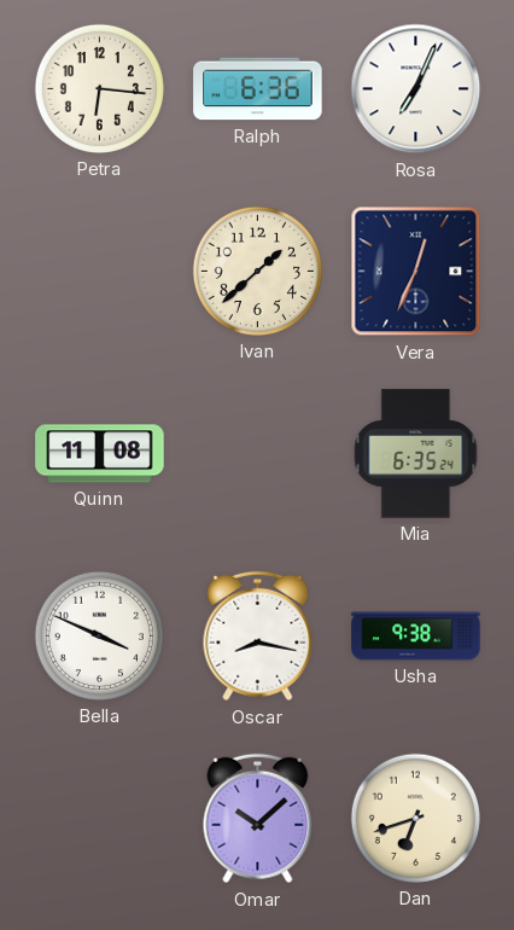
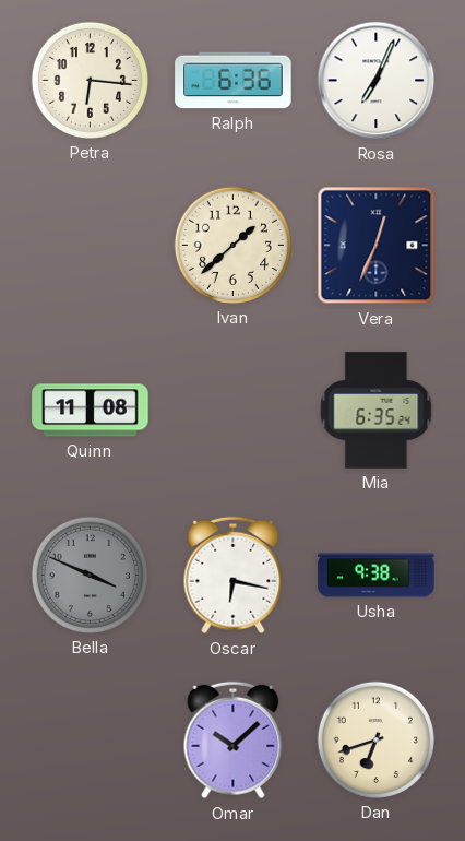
Bella dial: white -> grey (90, 575)
Oscar: 8:17 -> 6:17 (234, 576)
